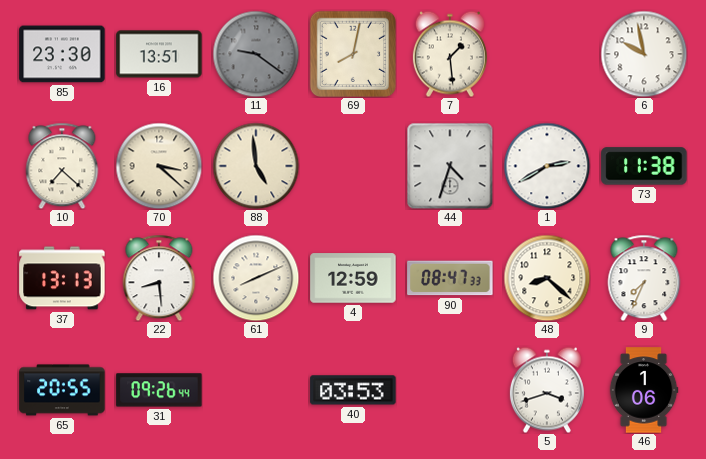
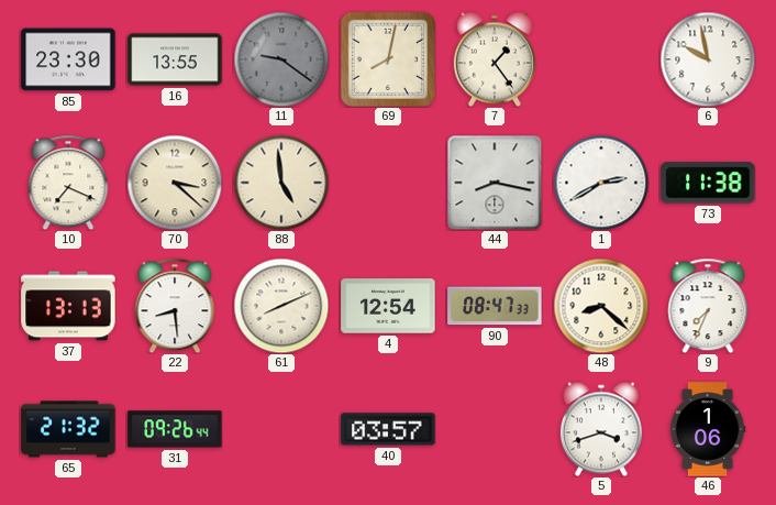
16: 13:51 -> 13:55 (175, 59)
7: 1:29 -> 1:24 (495, 59)
10: 7:22 -> 7:19 (68, 183)
44: 4:33 -> 8:17 (495, 183)
4: 12:59 -> 12:54 (388, 306)
65: 20:55 -> 21:32 (68, 429)
40: 03:53 -> 03:57 (388, 429)
